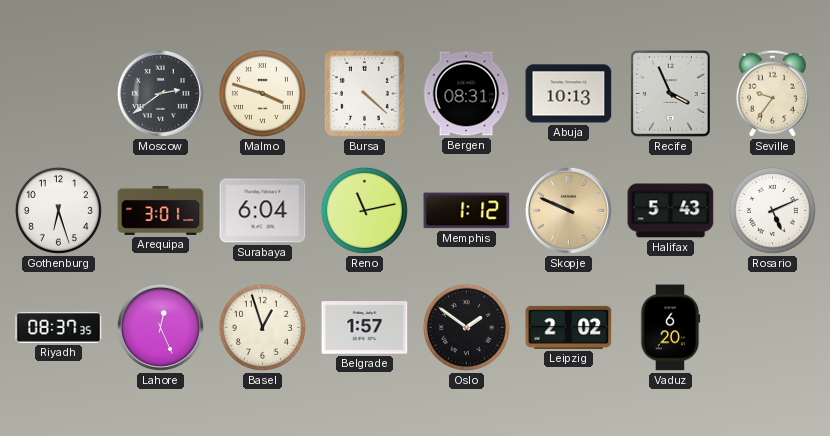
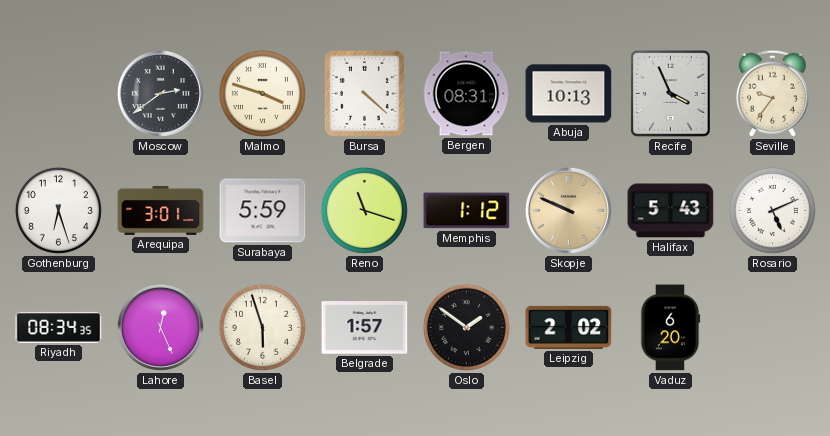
Surabaya: 6:04 -> 5:59 (263, 211)
Reno: 11:13 -> 11:18 (364, 210)
Riyadh: 08:37 -> 08:34 (59, 327)
Basel: 12:57 -> 5:57 (262, 327)
